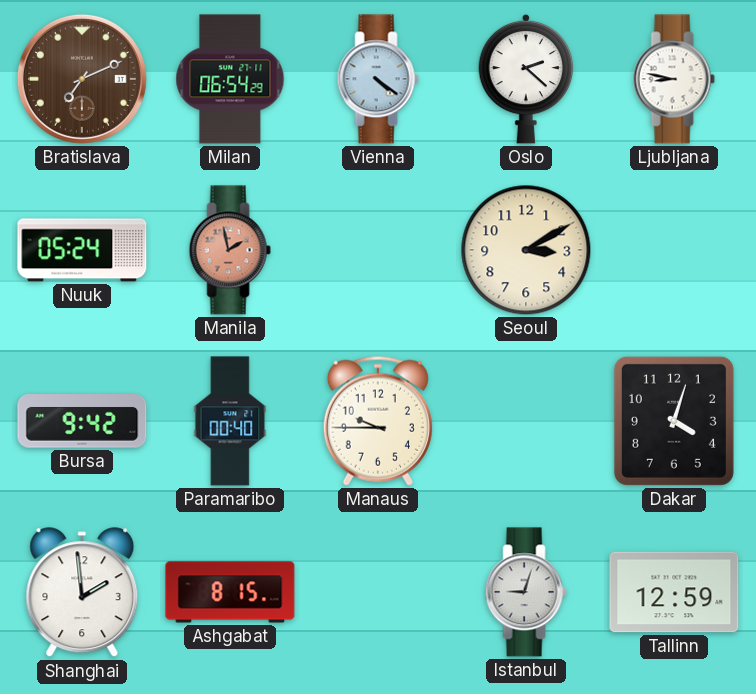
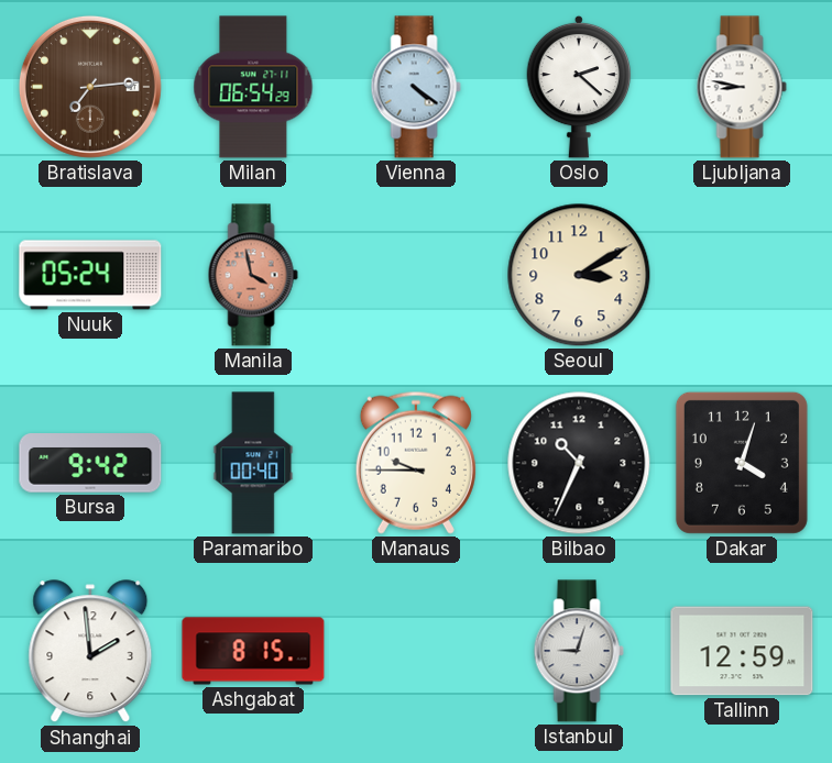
Bratislava: 7:11 -> 7:14 (90, 87)
Manila: 1:58 -> 3:58 (253, 275)
Bilbao: none -> 10:34 (579, 463)
